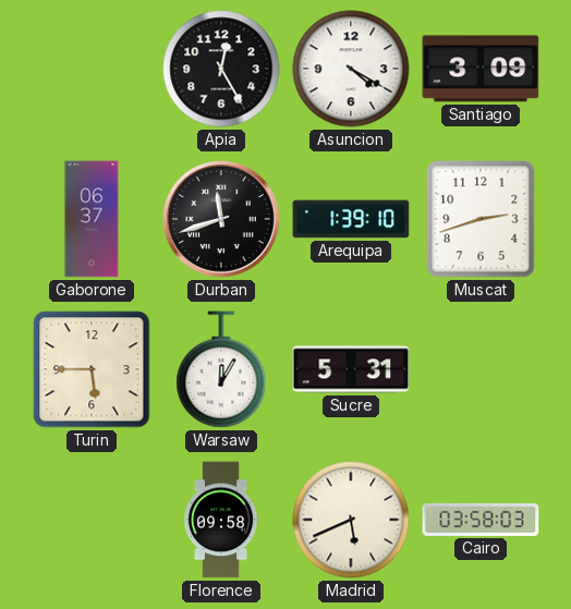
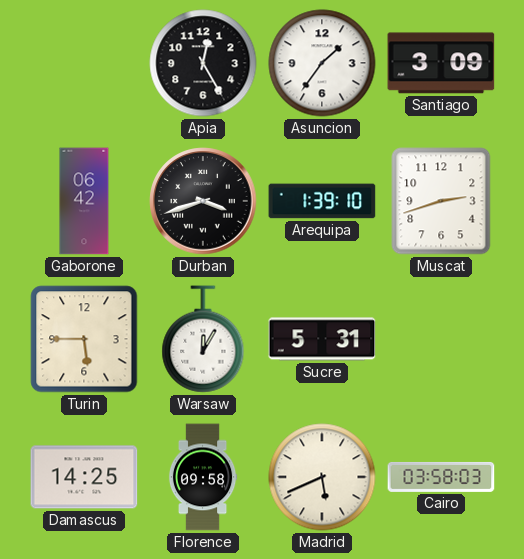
Asuncion: 4:20 -> 1:36 (322, 63)
Gaborone: 06:37 -> 06:42 (84, 201)
Durban: 11:42 -> 3:42 (203, 201)
Damascus: none -> 14:25 (84, 477)
